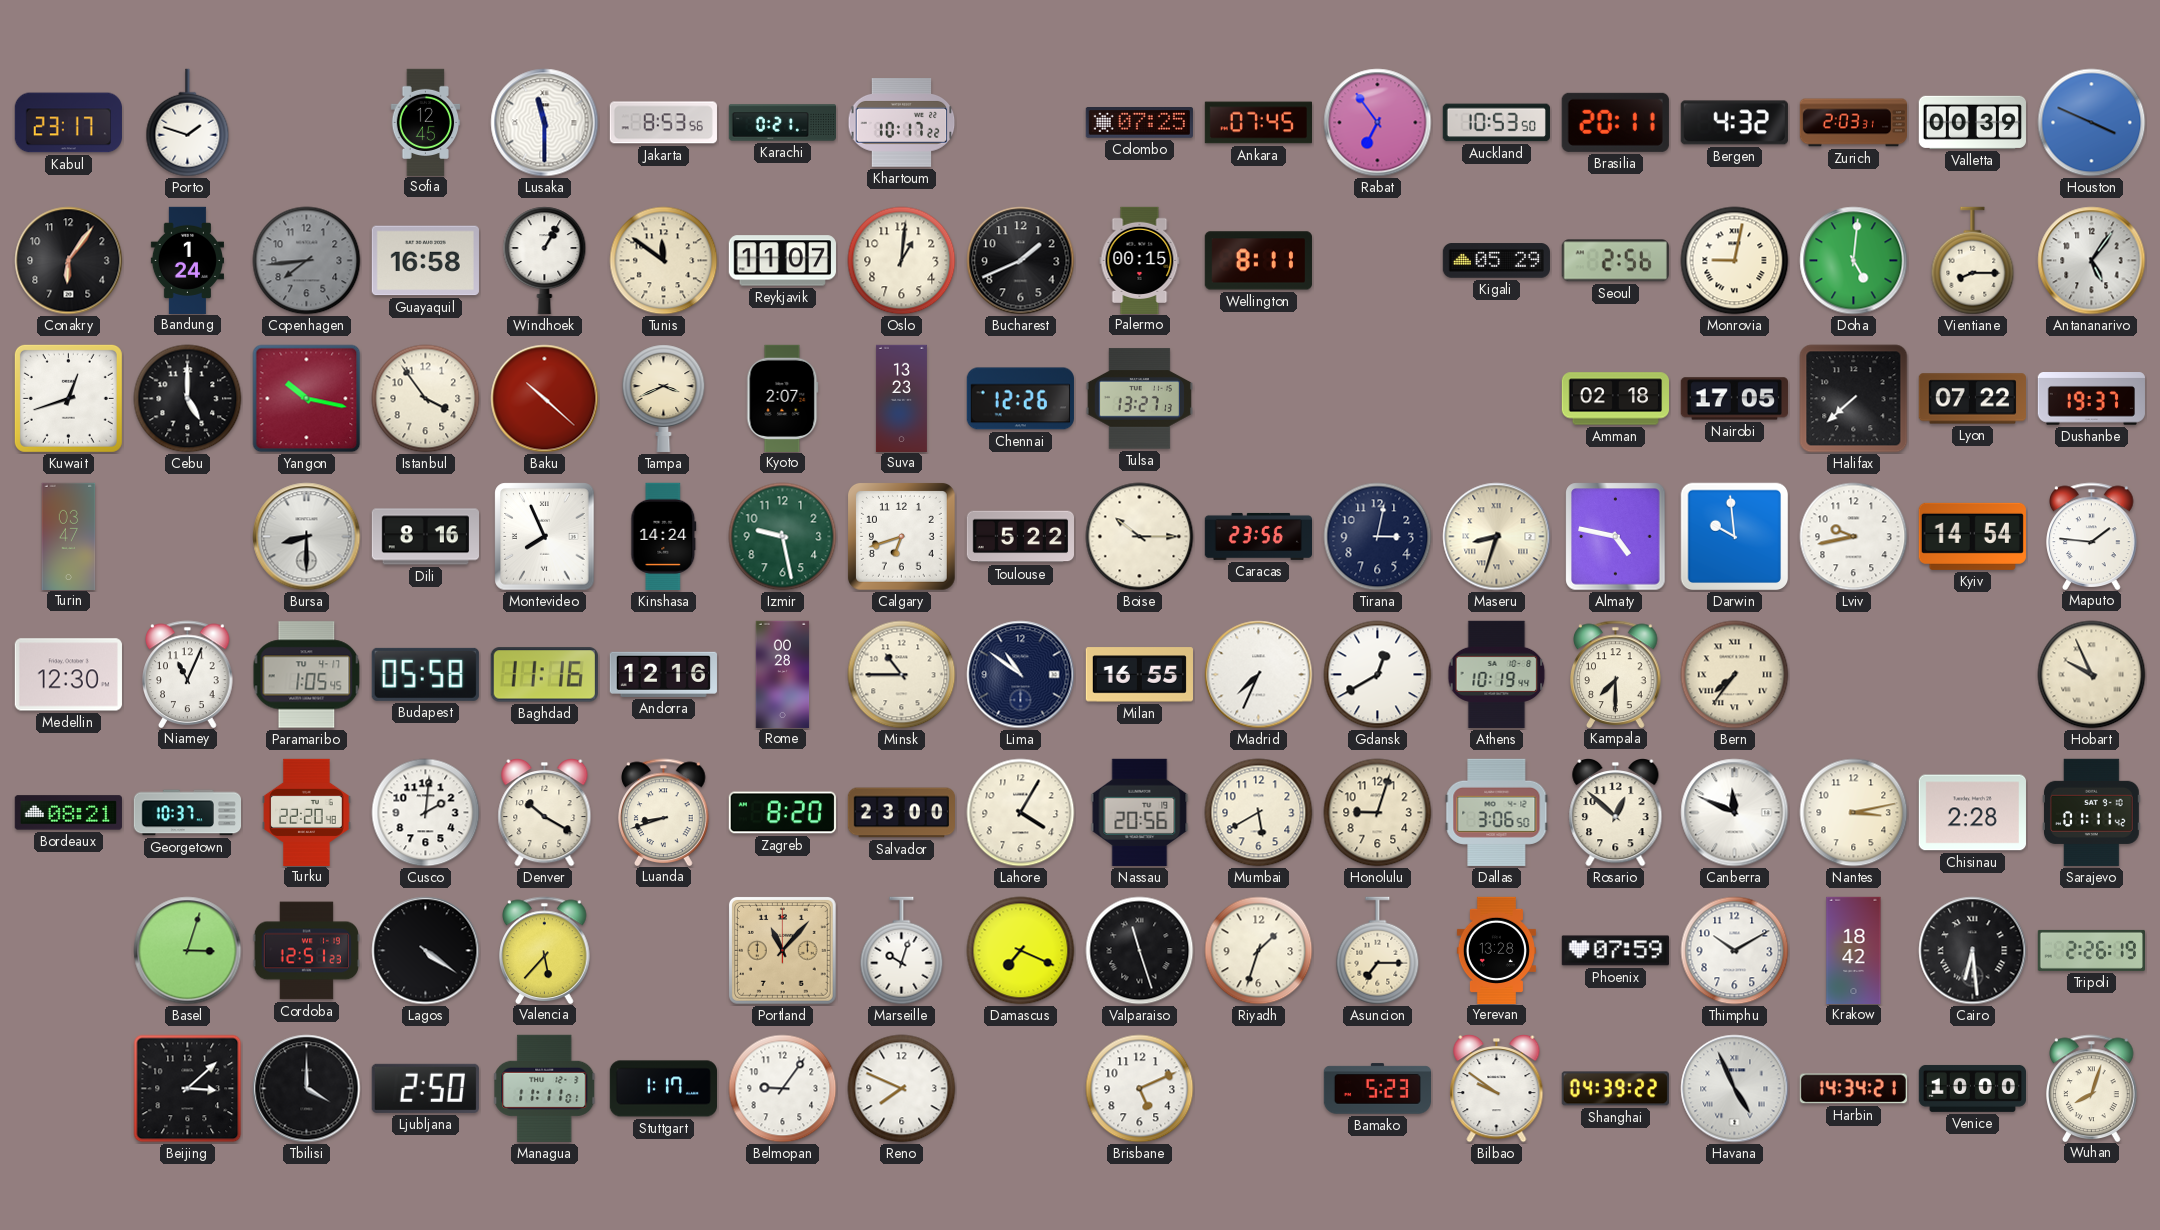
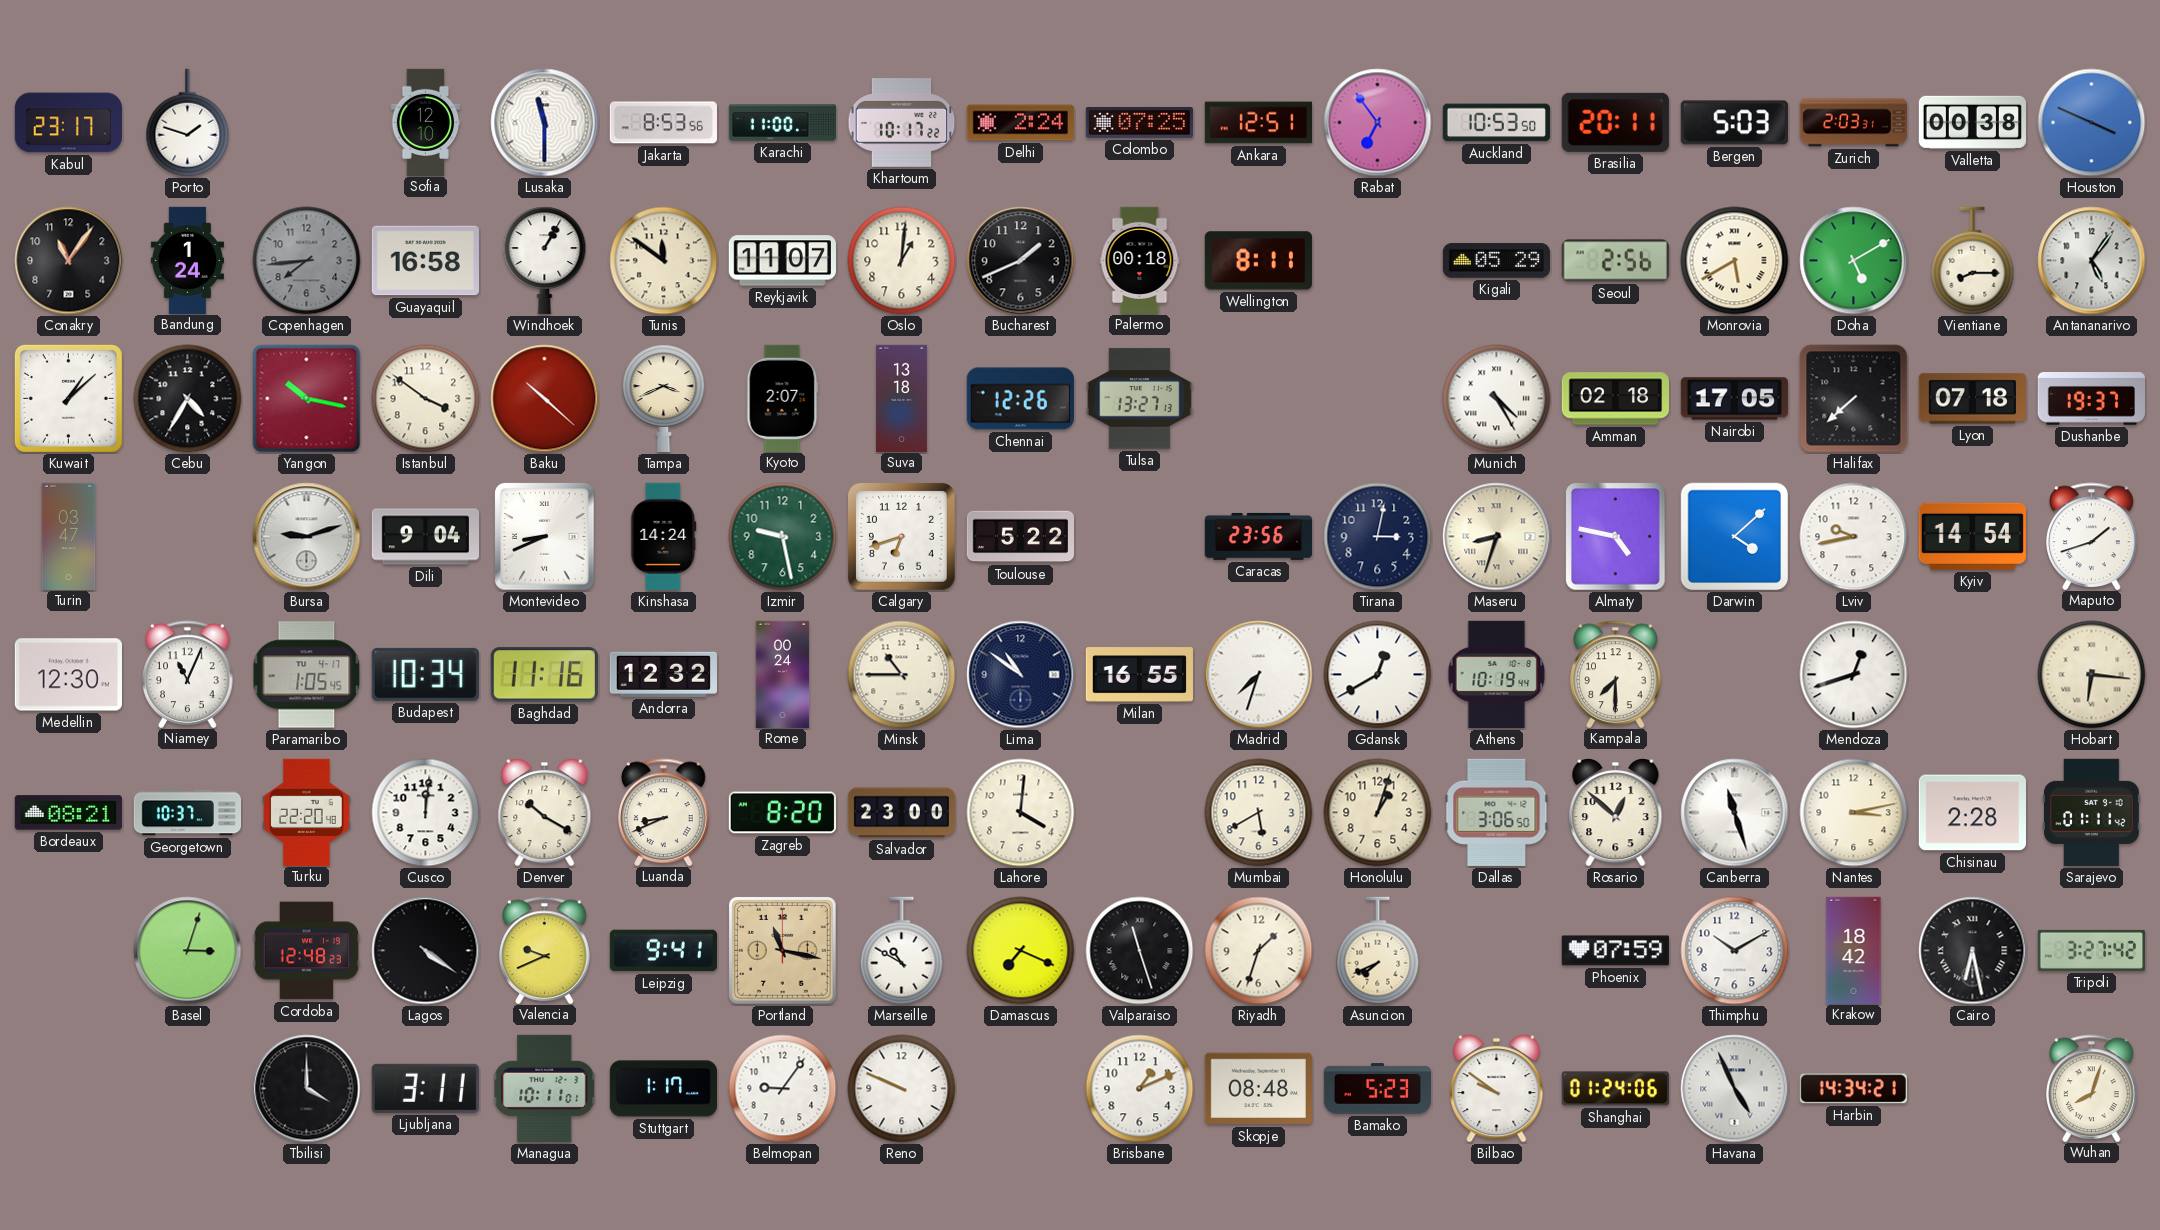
Sofia: 12:45 -> 12:10 (426, 122)
Karachi: 0:21 -> 11:00 (782, 123)
Delhi: none -> 2:24 (1020, 123)
Ankara: 07:45 -> 12:51 (1258, 123)
Bergen: 4:32 -> 5:03 (1734, 123)
Valletta: 00:39 -> 00:38 (1972, 122)
Conakry: 6:06 -> 11:06 (69, 261)
Palermo: 00:15 -> 00:18 (1140, 260)
Monrovia: 9:02 -> 5:40 (1735, 261)
Doha: 5:01 -> 5:10 (1854, 261)
Kuwait: 12:42 -> 1:08 (68, 398)
Cebu: 5:00 -> 4:35 (188, 399)
Istanbul: 3:54 -> 3:51 (426, 399)
Suva: 13:23 -> 13:18 (901, 398)
Munich: none -> 4:25 (1497, 399)
Lyon: 07:22 -> 07:18 (1972, 399)
Bursa: 8:30 -> 9:12 (307, 537)
Dili: 8:16 -> 9:04 (425, 537)
Montevideo: 7:56 -> 8:41 (545, 537)
Boise: 10:15 -> none (1140, 537)
Darwin: 9:59 -> 4:08 (1735, 537)
Maputo: 1:46 -> 1:42 (2092, 536)
Budapest: 05:58 -> 10:34 (425, 674)
Andorra: 12:16 -> 12:32 (663, 674)
Rome: 00:28 -> 00:24 (783, 674)
Madrid: 7:34 -> 7:33 (1259, 675)
Bern: 7:36 -> none (1735, 675)
Mendoza: none -> 12:42 (1854, 675)
Hobart: 9:56 -> 6:16 (2092, 675)
Cusco: 2:01 -> 12:01 (426, 813)
Luanda: 8:42 -> 8:41 (664, 812)
Lahore: 4:05 -> 4:01 (1021, 813)
Nassau: 20:56 -> none (1140, 812)
Honolulu: 9:03 -> 1:03 (1378, 813)
Canberra: 11:49 -> 11:27 (1735, 813)
Cordoba: 12:51 -> 12:48 (306, 951)
Valencia: 5:37 -> 9:41 (545, 950)
Leipzig: none -> 9:41 (663, 951)
Portland: 11:07 -> 11:17 (782, 950)
Marseille: 10:03 -> 10:50 (902, 951)
Asuncion: 7:15 -> 7:41 (1378, 951)
Yerevan: 13:28 -> none (1496, 950)
Cairo: 6:29 -> 6:28 (1973, 951)
Tripoli: 2:26 -> 3:27 (2091, 950)
Beijing: 3:08 -> none (188, 1089)
Ljubljana: 2:50 -> 3:11 (425, 1088)
Managua: 11:11 -> 10:11 (545, 1088)
Reno: 7:49 -> 9:49 (902, 1089)
Brisbane: 5:11 -> 1:11 (1140, 1089)
Skopje: none -> 08:48 (1258, 1089)
Shanghai: 04:39 -> 01:24 (1615, 1089)
Venice: 10:00 -> none (1972, 1088)
